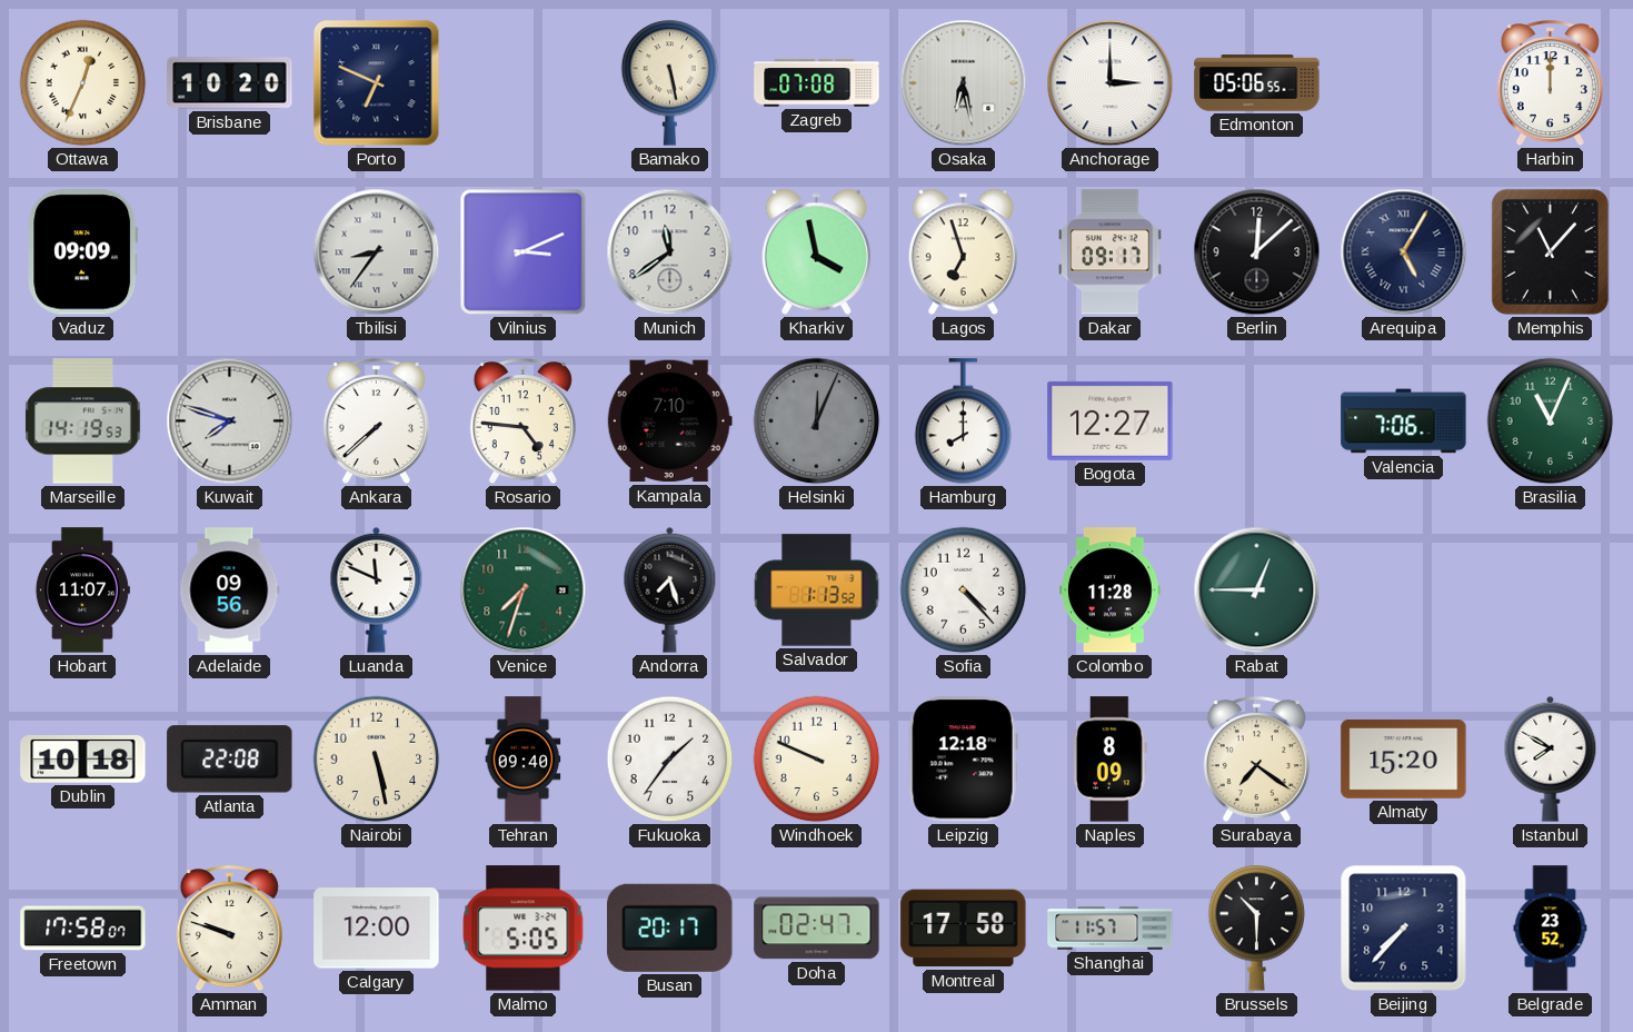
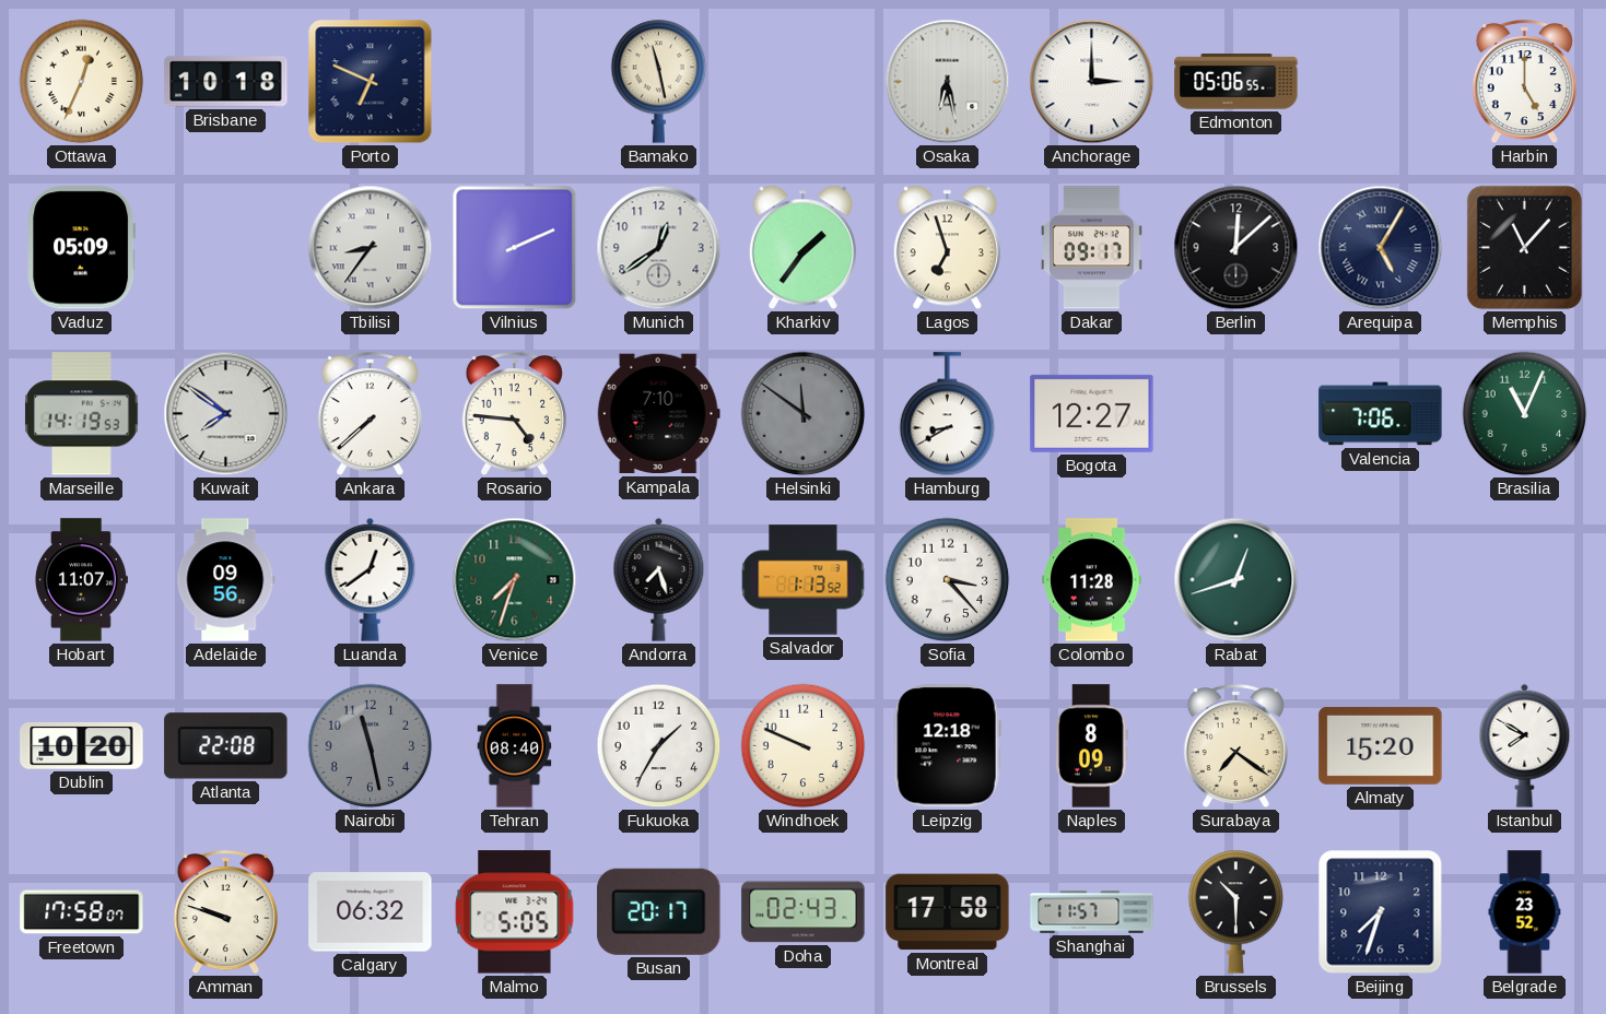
Brisbane: 10:20 -> 10:18 (226, 82)
Bamako: 5:28 -> 11:28 (659, 81)
Zagreb: 07:08 -> none (817, 83)
Harbin: 12:00 -> 5:00 (1524, 82)
Vaduz: 09:09 -> 05:09 (82, 248)
Vilnius: 3:11 -> 2:11 (515, 248)
Munich: 11:39 -> 12:39 (659, 248)
Kharkiv: 3:58 -> 1:36 (802, 248)
Kuwait: 7:48 -> 7:51 (226, 414)
Helsinki: 12:04 -> 11:51 (804, 414)
Hamburg: 8:00 -> 8:40 (948, 414)
Luanda: 11:49 -> 12:39 (371, 579)
Sofia: 4:23 -> 3:23 (948, 580)
Rabat: 12:45 -> 12:42 (1236, 580)
Dublin: 10:18 -> 10:20 (82, 746)
Nairobi: 5:28 -> 11:28 (371, 746)
Nairobi dial: cream -> grey (371, 746)
Tehran: 09:40 -> 08:40 (515, 746)
Fukuoka: 1:36 -> 1:35 (659, 746)
Calgary: 12:00 -> 06:32 (371, 912)
Doha: 02:47 -> 02:43 (804, 912)
Beijing: 7:37 -> 7:33 (1381, 912)
